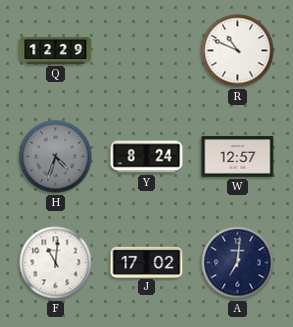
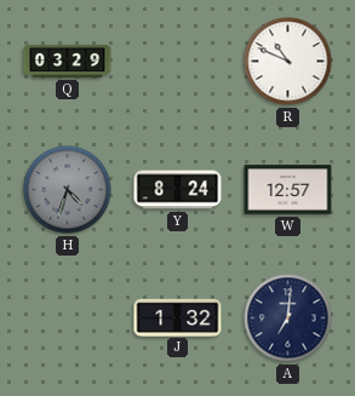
Q: 12:29 -> 03:29 (68, 61)
F: 11:01 -> none (56, 263)
J: 17:02 -> 1:32 (178, 317)
